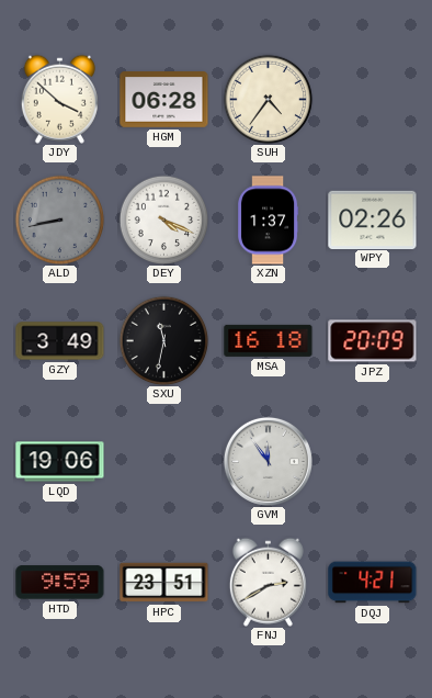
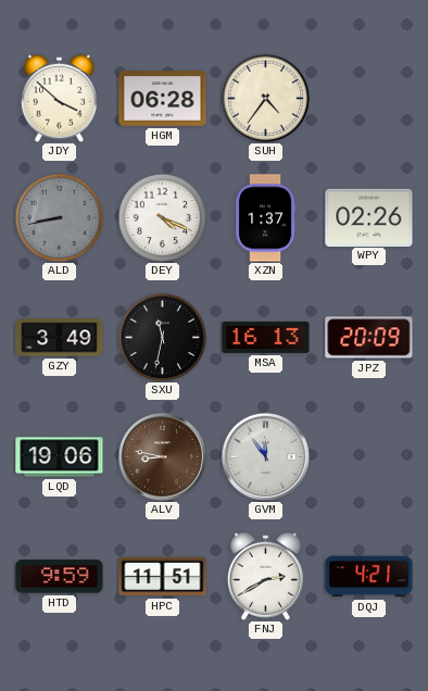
MSA: 16:18 -> 16:13 (266, 337)
ALV: none -> 8:47 (162, 456)
HPC: 23:51 -> 11:51 (163, 577)
